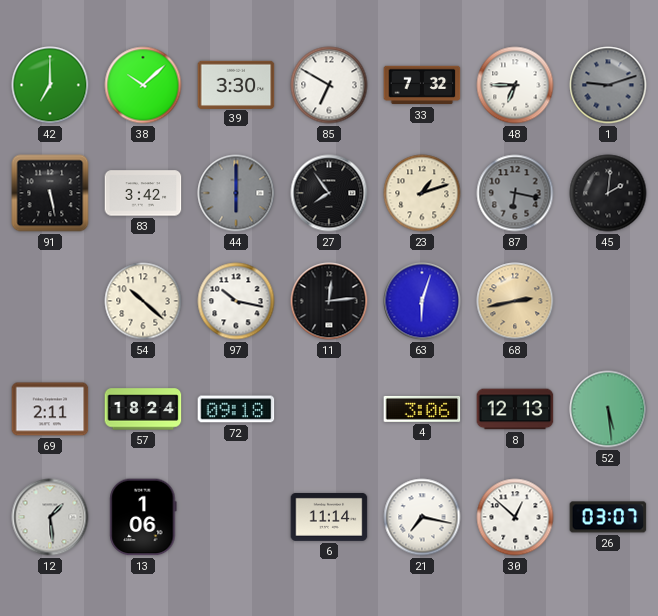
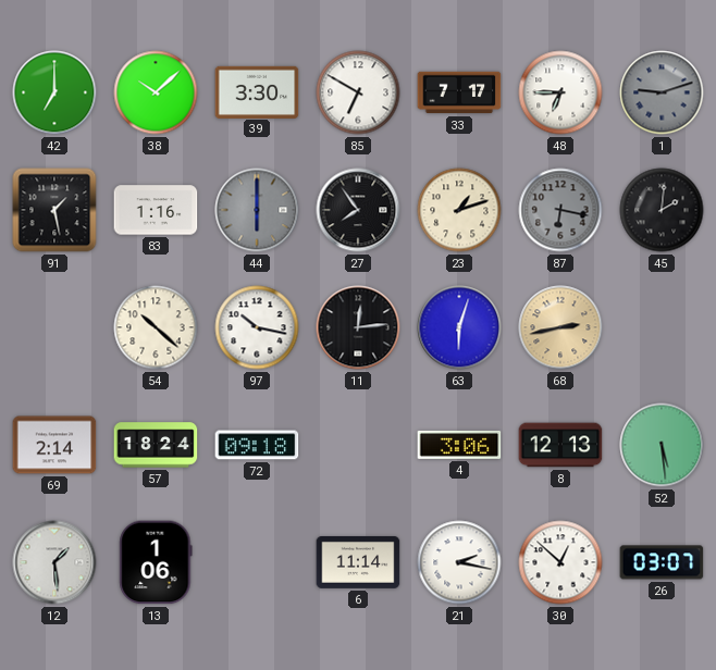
33: 7:32 -> 7:17 (459, 92)
91: 5:28 -> 1:28 (54, 210)
83: 3:42 -> 1:16 (156, 210)
69: 2:11 -> 2:14 (54, 445)
21: 7:17 -> 2:17 (459, 562)
